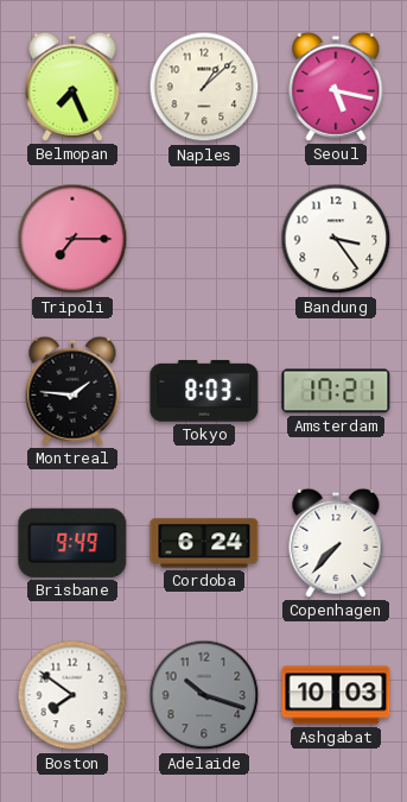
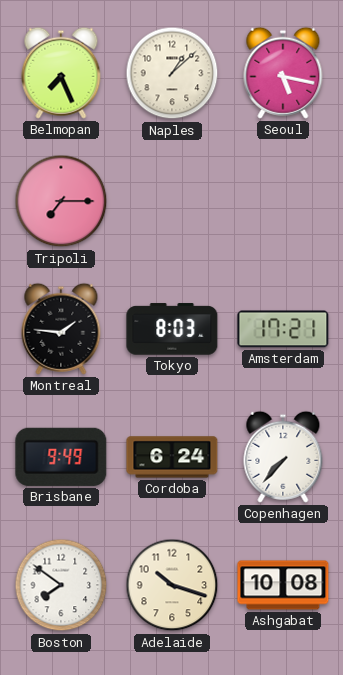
Bandung: 3:24 -> none (336, 239)
Adelaide dial: grey -> cream (172, 585)
Ashgabat: 10:03 -> 10:08 (283, 585)
